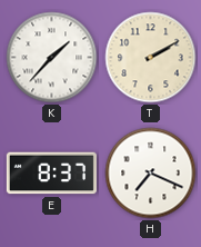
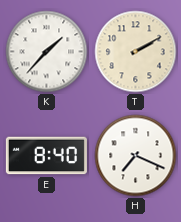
E: 8:37 -> 8:40 (46, 156)
